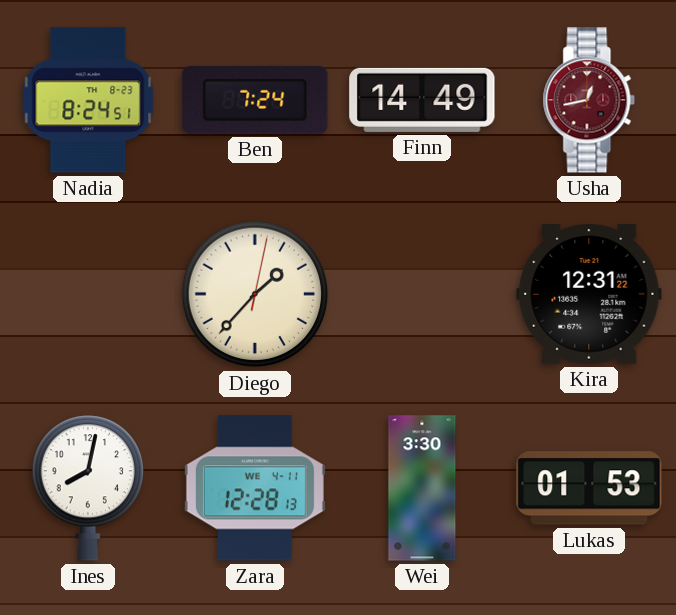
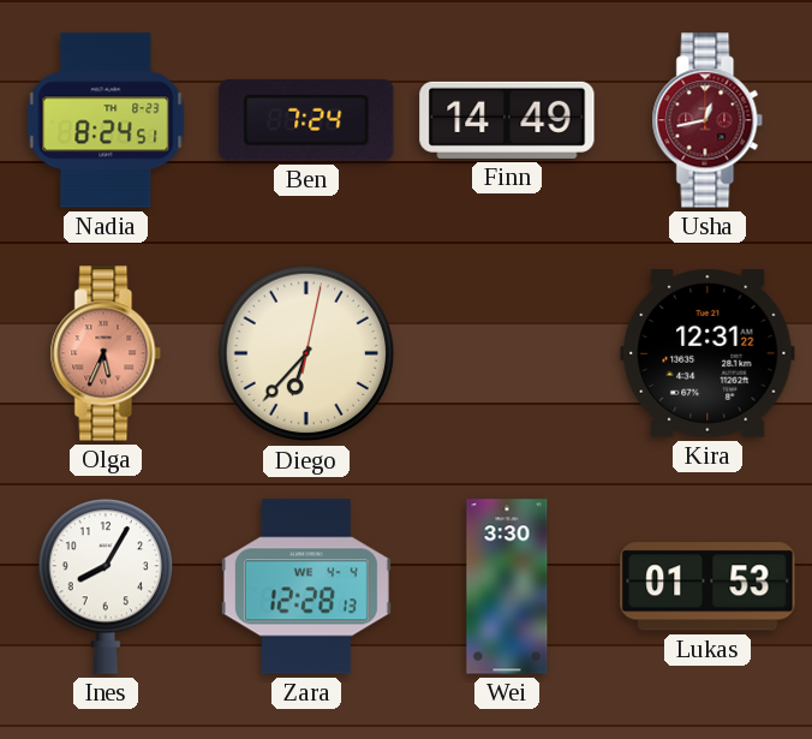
Olga: none -> 5:34 (106, 353)
Diego: 1:37 -> 6:37 (306, 353)
Ines: 8:02 -> 8:05 (105, 586)
Zara date: WE 4-11 -> WE 4-4 (306, 586)
